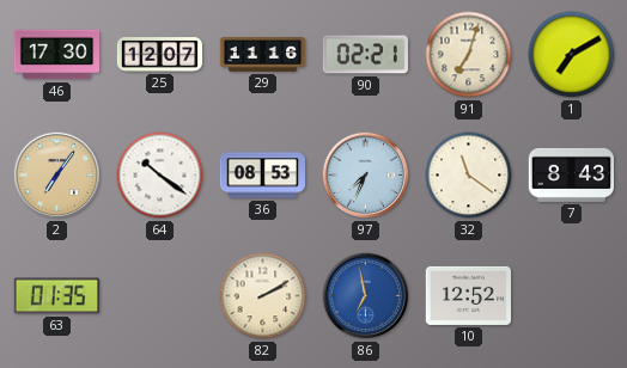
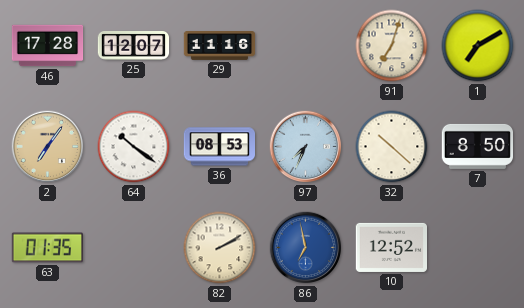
46: 17:30 -> 17:28 (48, 46)
90: 02:21 -> none (365, 55)
32: 11:21 -> 10:22 (392, 147)
7: 8:43 -> 8:50 (477, 146)
